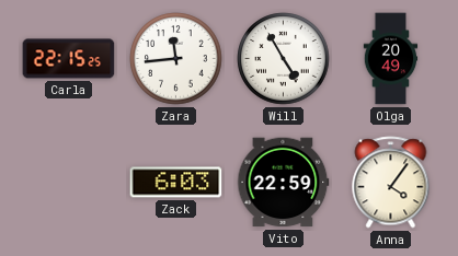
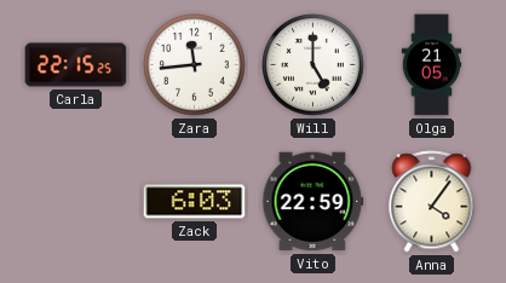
Will: 4:55 -> 5:00 (314, 65)
Olga: 20:49 -> 21:05 (432, 65)
